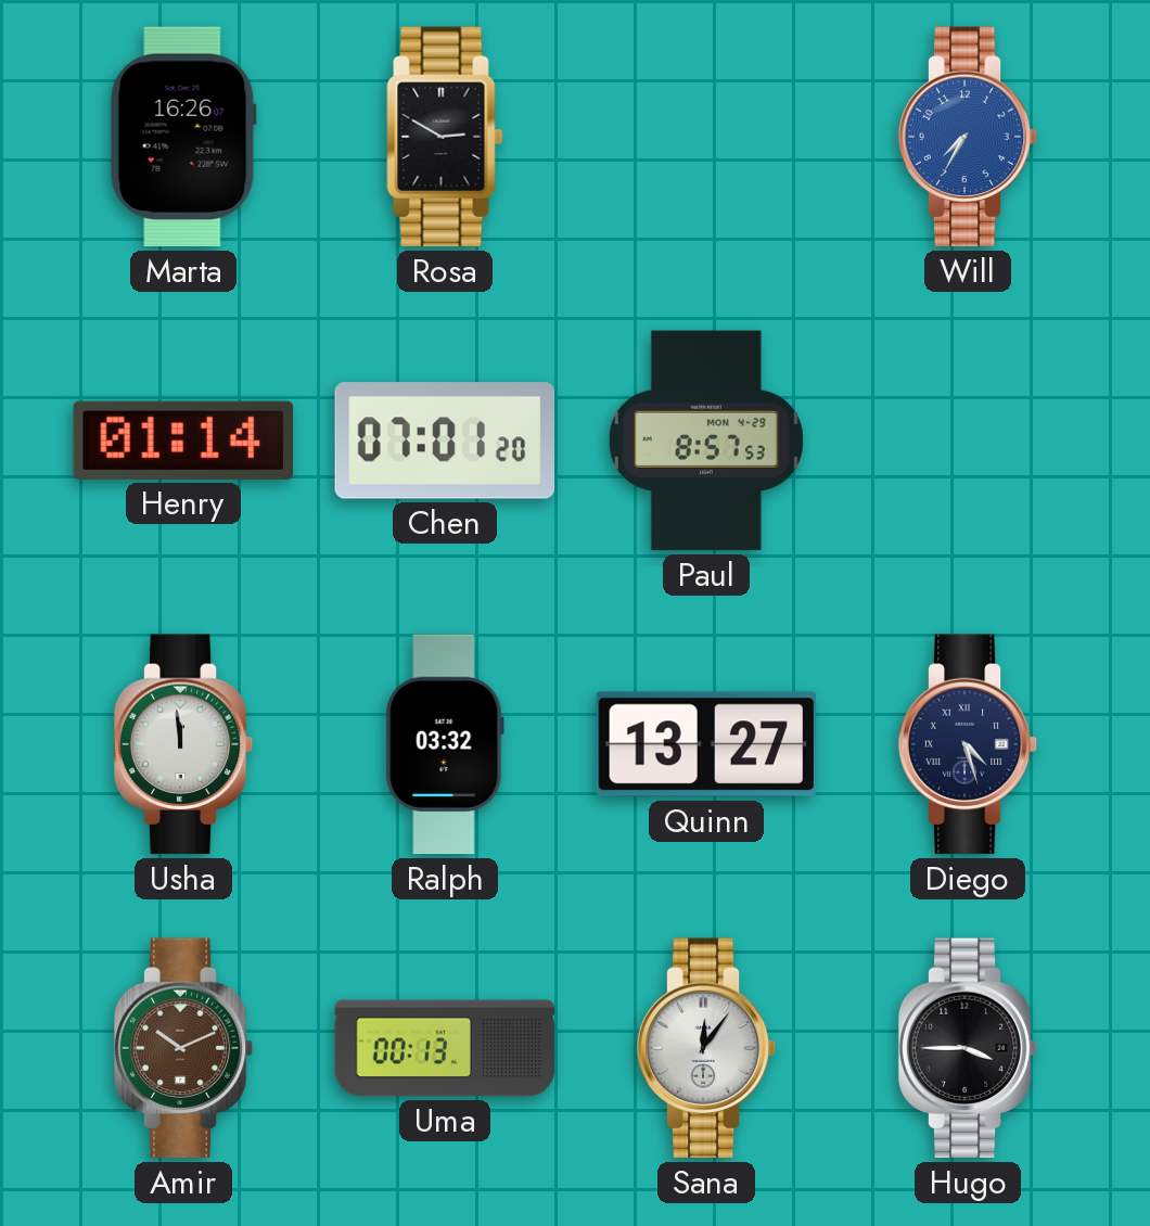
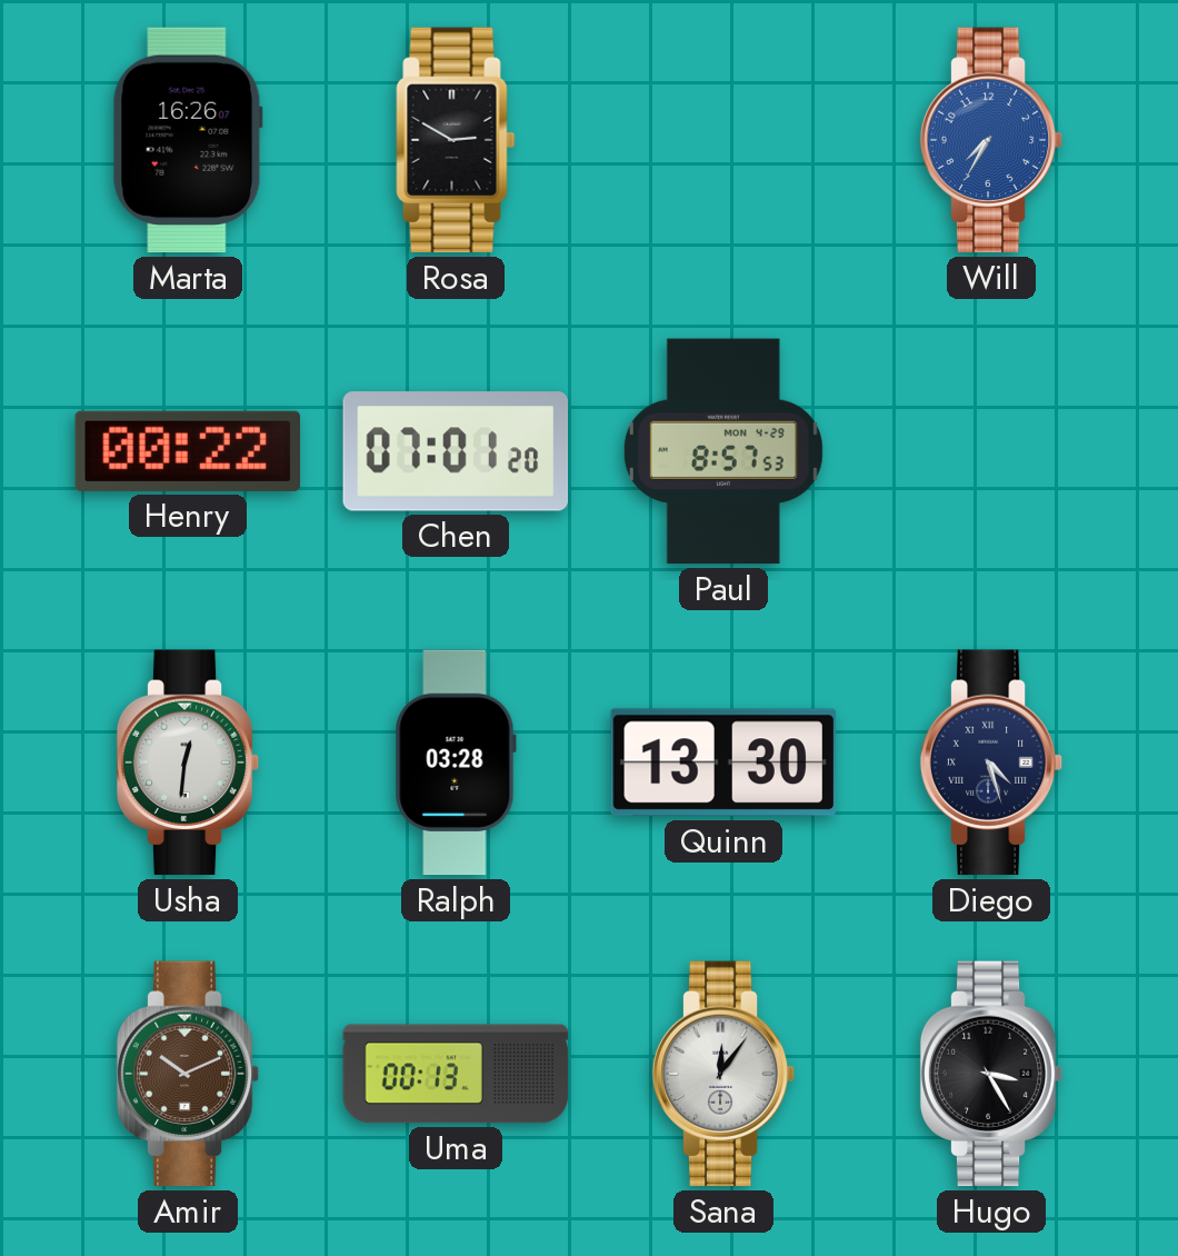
Henry: 01:14 -> 00:22 (187, 451)
Usha: 11:59 -> 12:31 (188, 762)
Ralph: 03:32 -> 03:28 (456, 762)
Quinn: 13:27 -> 13:30 (723, 762)
Hugo: 3:45 -> 3:25 (991, 1074)
